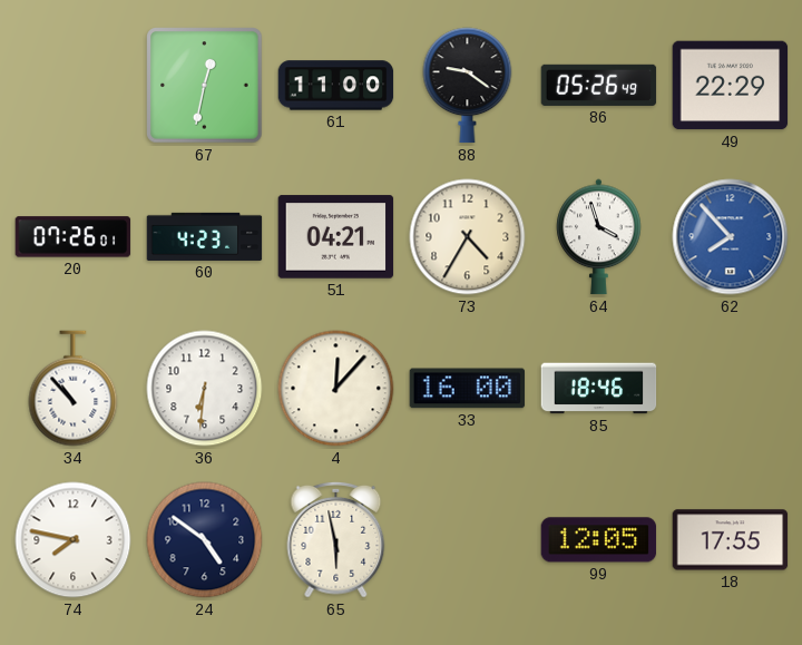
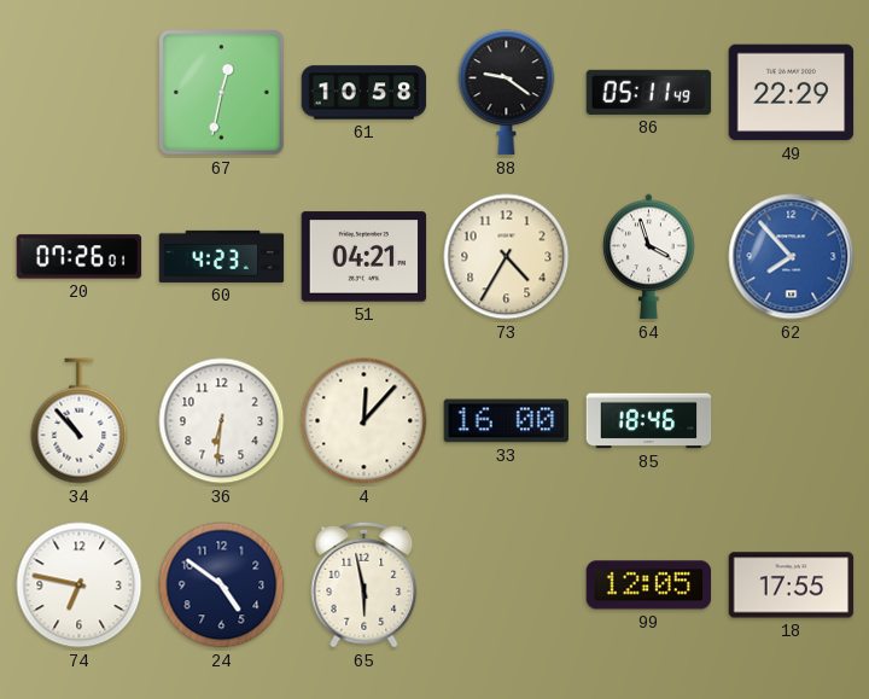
61: 11:00 -> 10:58 (364, 93)
86: 05:26 -> 05:11 (649, 92)
74: 7:47 -> 6:47 (80, 586)
